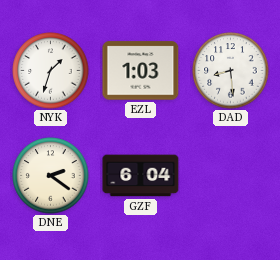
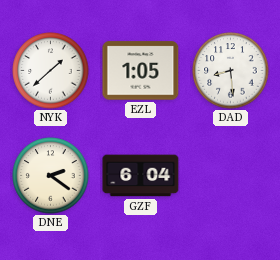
NYK: 1:33 -> 1:38 (51, 71)
EZL: 1:03 -> 1:05 (141, 71)
